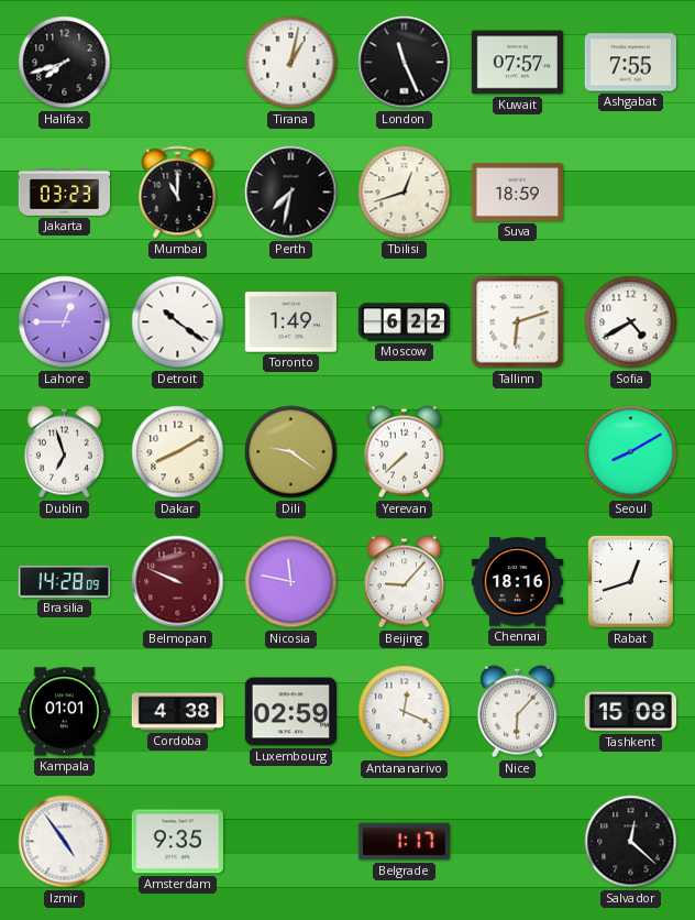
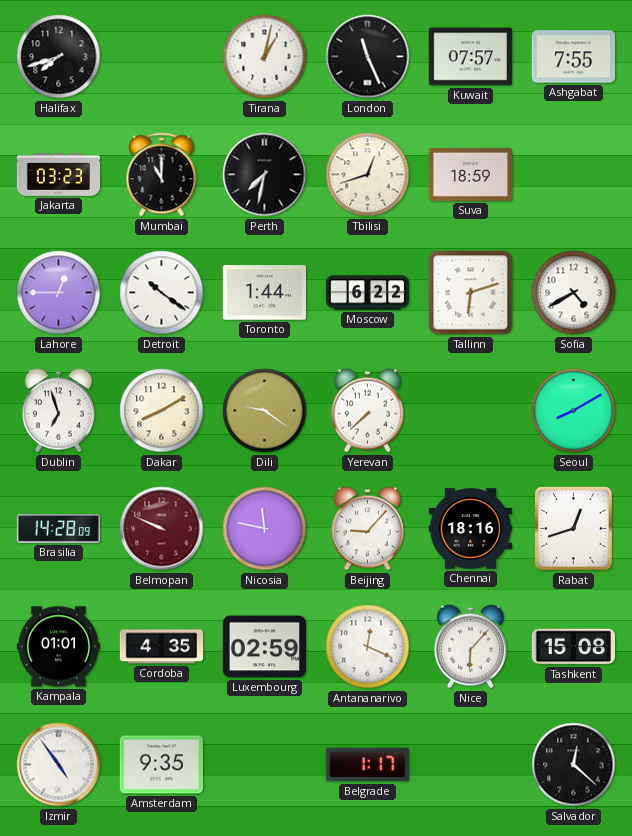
Toronto: 1:49 -> 1:44 (264, 293)
Cordoba: 4:38 -> 4:35 (162, 647)
